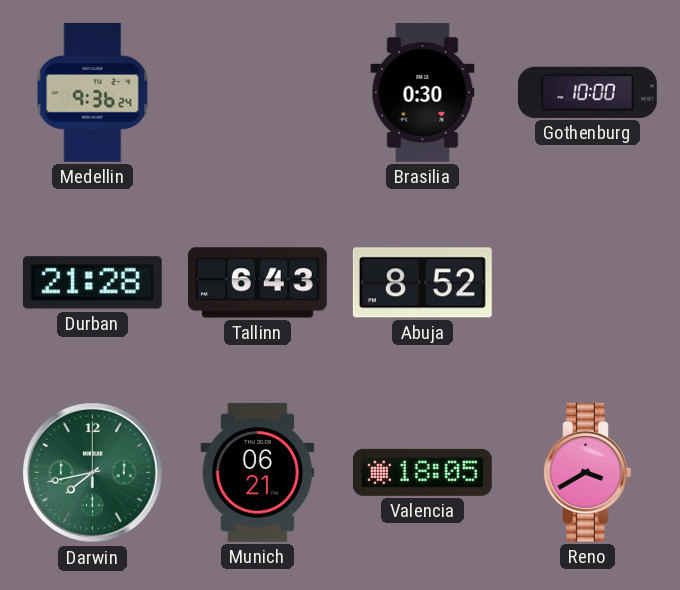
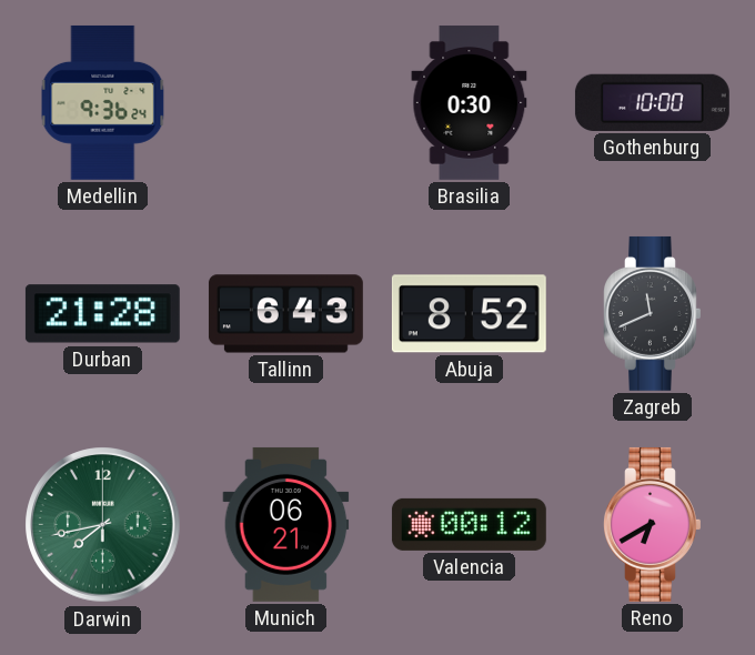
Zagreb: none -> 11:41 (653, 313)
Valencia: 18:05 -> 00:12 (469, 524)
Reno: 3:40 -> 6:40 (653, 524)
